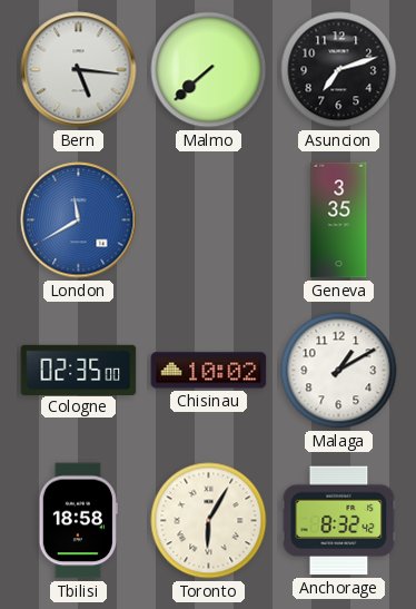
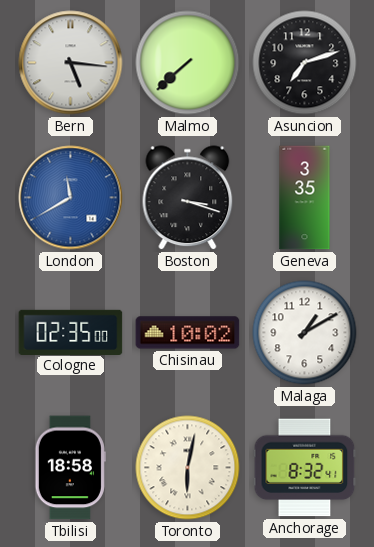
Boston: none -> 3:18 (188, 198)
Toronto: 6:05 -> 6:02 (188, 468)
Anchorage: 8:32:42 -> 8:32:41 (305, 468)
